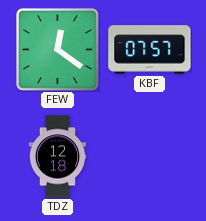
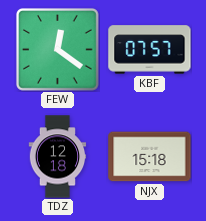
NJX: none -> 15:18 (150, 157)
